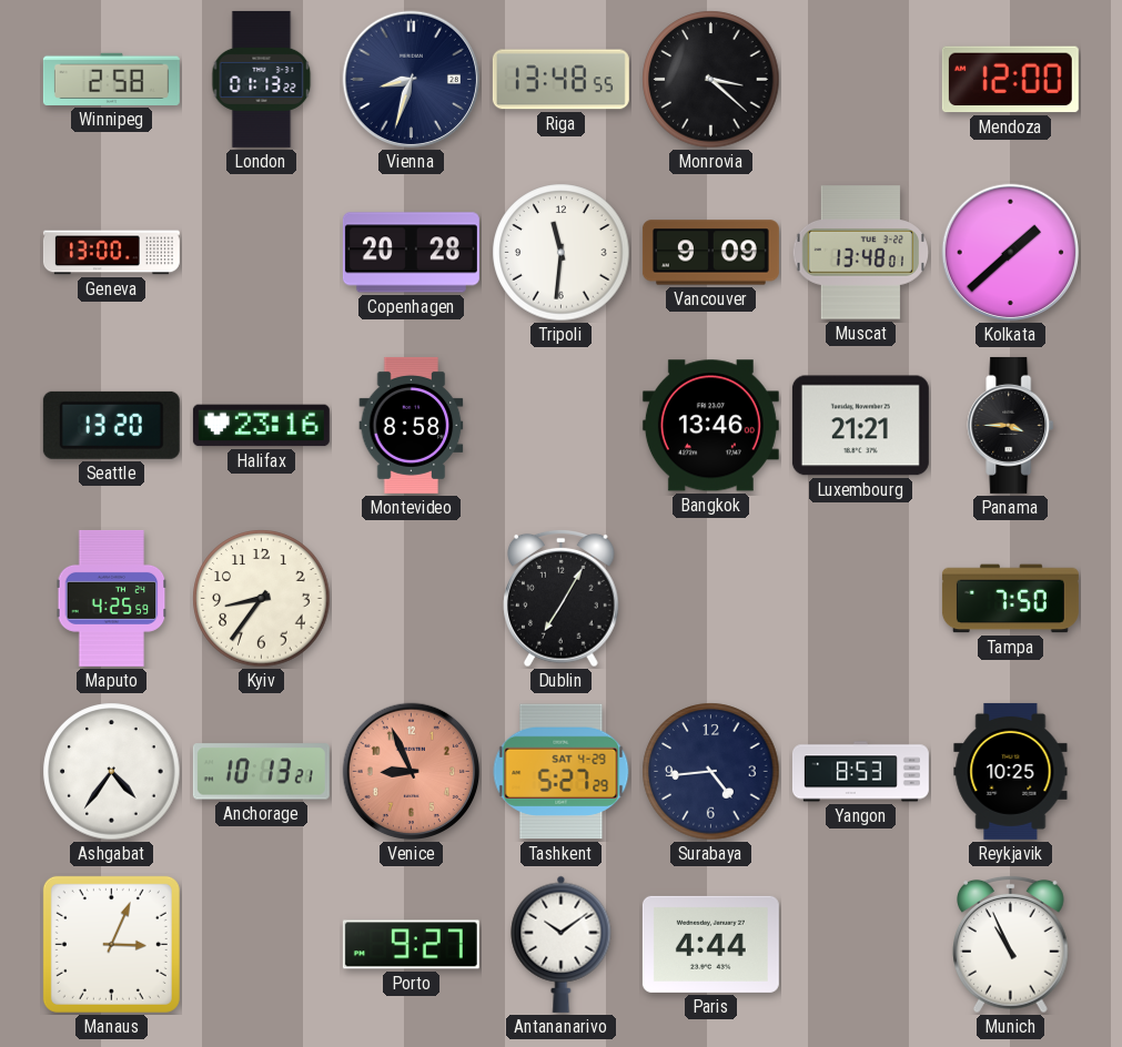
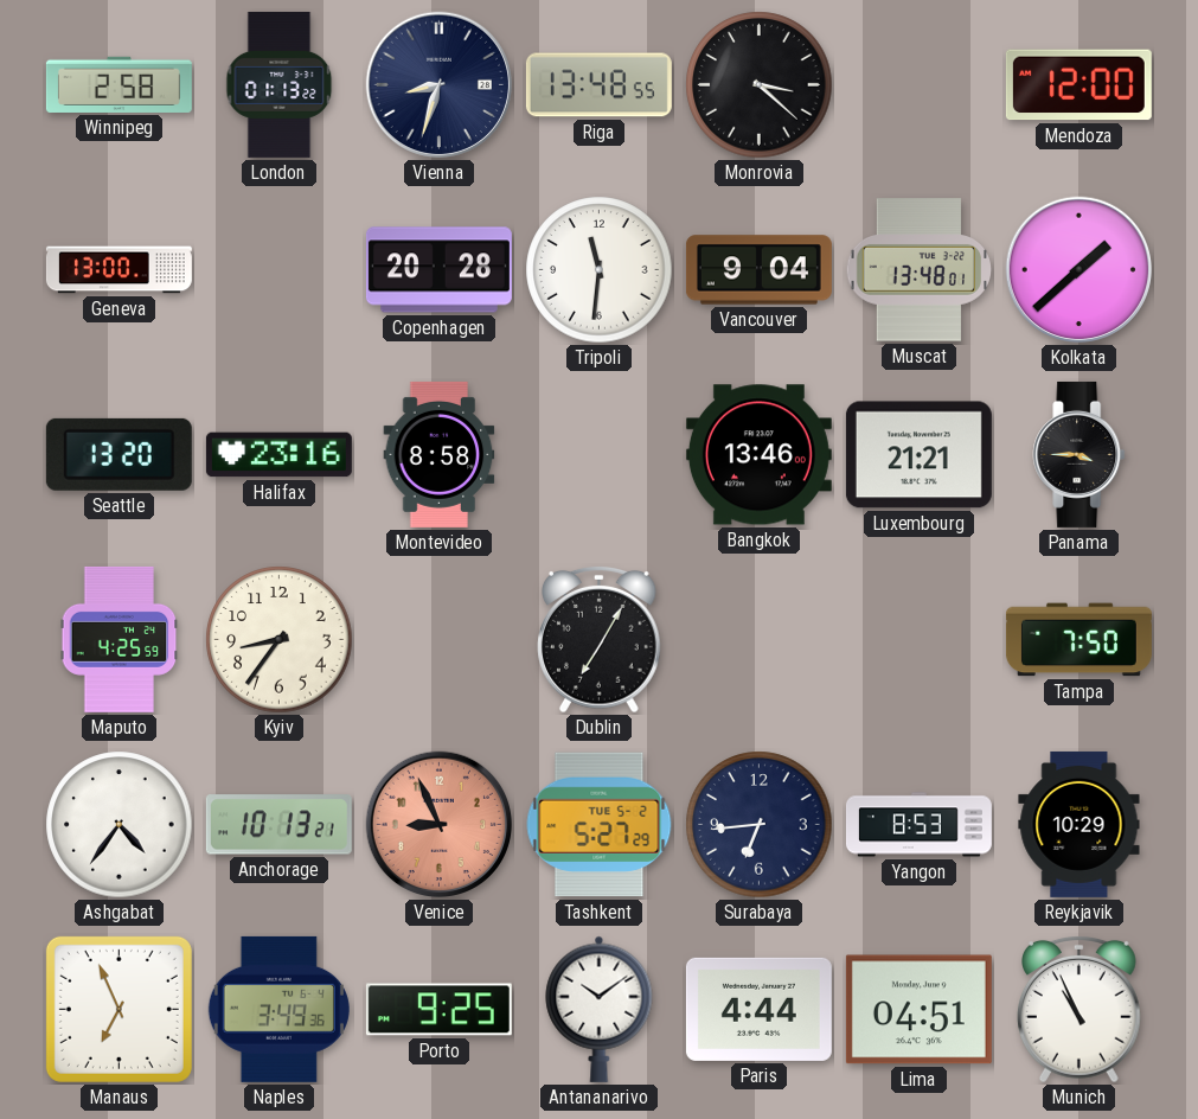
Vancouver: 9:09 -> 9:04 (758, 270)
Tashkent date: SAT 4-29 -> TUE 5-2 (600, 825)
Surabaya: 4:44 -> 6:44 (760, 825)
Reykjavik: 10:25 -> 10:29 (1080, 824)
Manaus: 3:04 -> 6:56 (118, 1009)
Naples: none -> 3:49 (278, 1009)
Porto: 9:27 -> 9:25 (438, 1010)
Lima: none -> 04:51 (918, 1010)
